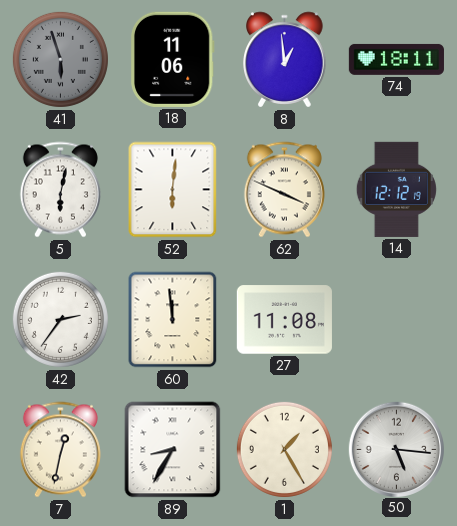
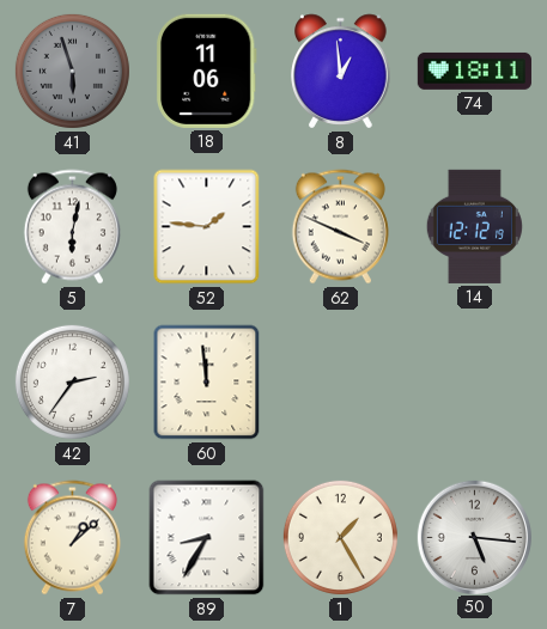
52: 6:01 -> 1:46 (207, 227)
27: 11:08 -> none (284, 320)
7: 12:32 -> 1:08 (72, 538)
